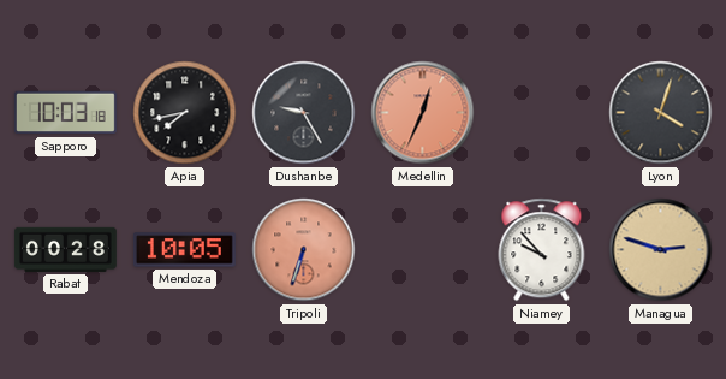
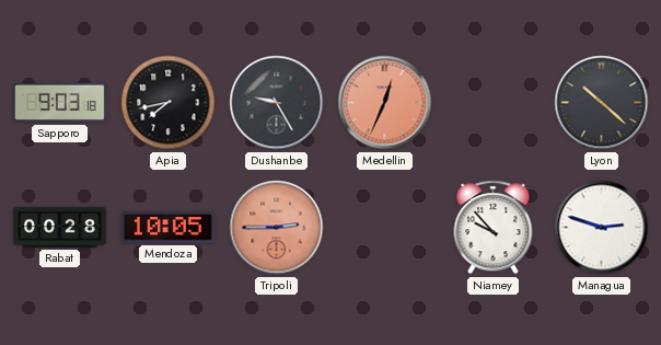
Sapporo: 10:03 -> 9:03 (59, 103)
Lyon: 4:03 -> 10:22 (602, 103)
Tripoli: 6:33 -> 2:45 (277, 228)
Managua dial: champagne -> white (602, 228)
